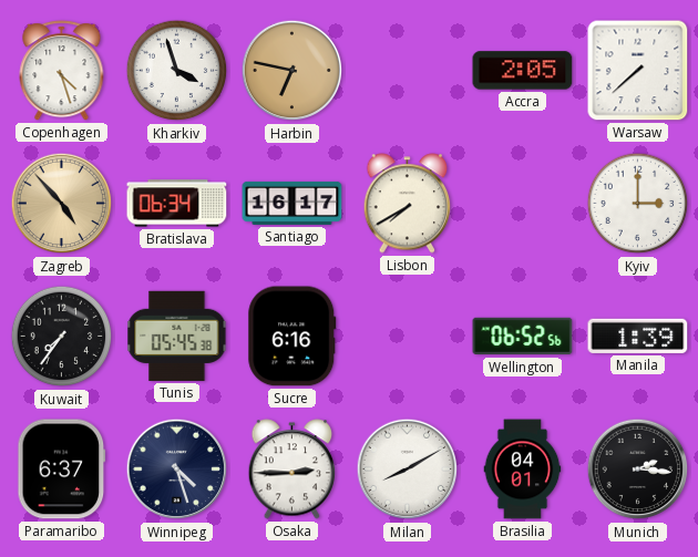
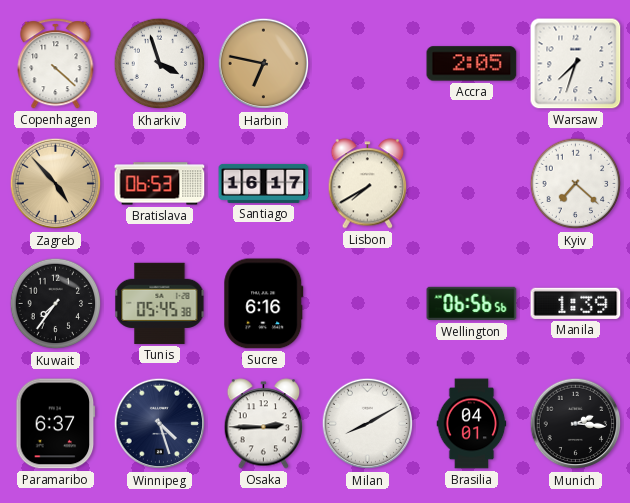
Copenhagen: 4:27 -> 4:22 (56, 64)
Warsaw: 7:38 -> 7:33 (576, 64)
Bratislava: 06:34 -> 06:53 (160, 184)
Kyiv: 3:00 -> 7:22 (576, 184)
Wellington: 06:52 -> 06:56 (472, 304)
